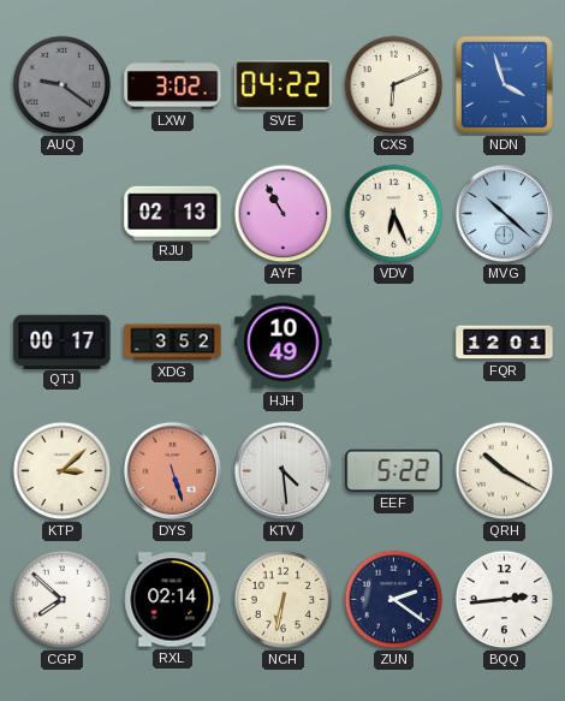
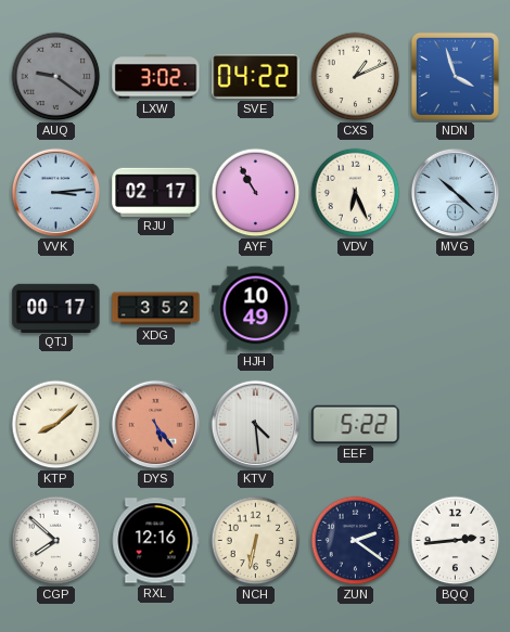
CXS: 6:11 -> 1:11 (356, 77)
VVK: none -> 3:14 (56, 193)
RJU: 02:13 -> 02:17 (156, 192)
FQR: 12:01 -> none (505, 343)
KTP: 3:08 -> 8:08 (56, 425)
DYS: 5:27 -> 5:24 (156, 425)
QRH: 10:20 -> none (505, 471)
RXL: 02:14 -> 12:16 (155, 541)
